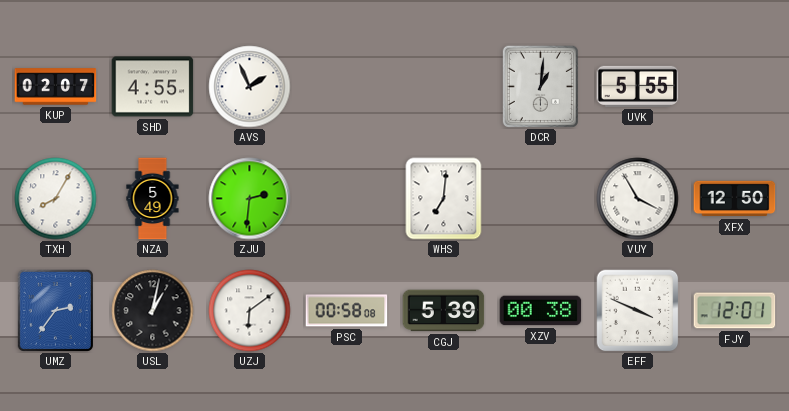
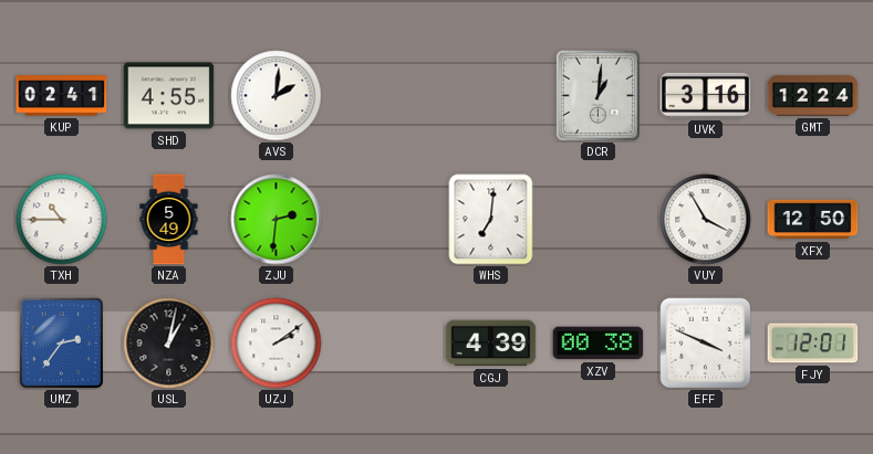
KUP: 02:07 -> 02:41 (62, 96)
AVS: 1:56 -> 2:01 (277, 96)
UVK: 5:55 -> 3:16 (706, 95)
GMT: none -> 12:24 (813, 96)
TXH: 8:05 -> 10:45 (62, 220)
UZJ: 6:09 -> 2:09 (277, 344)
PSC: 00:58 -> none (347, 311)
CGJ: 5:39 -> 4:39 (491, 344)
